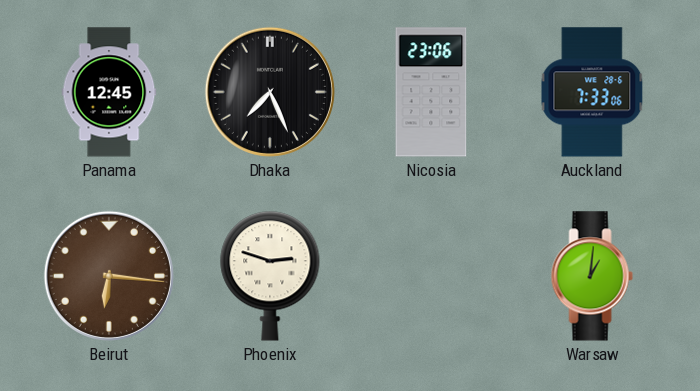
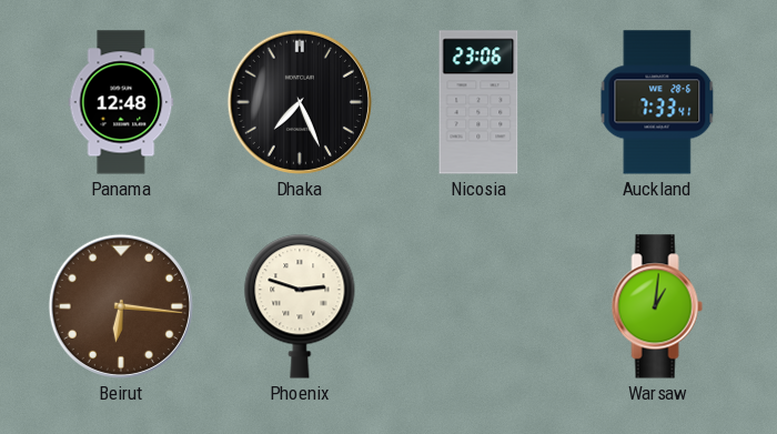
Panama: 12:45 -> 12:48 (121, 102)
Auckland: 7:33:06 -> 7:33:41 (657, 102)
